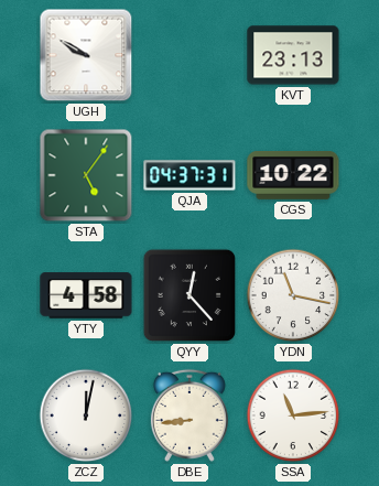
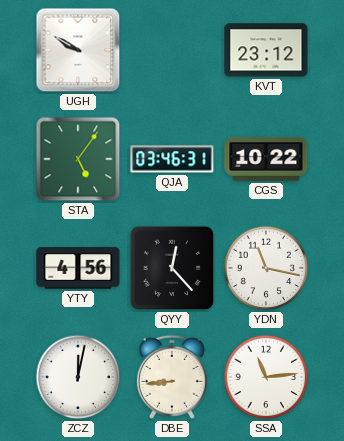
KVT: 23:13 -> 23:12 (266, 50)
QJA: 04:37 -> 03:46 (172, 159)
YTY: 4:58 -> 4:56 (78, 268)
